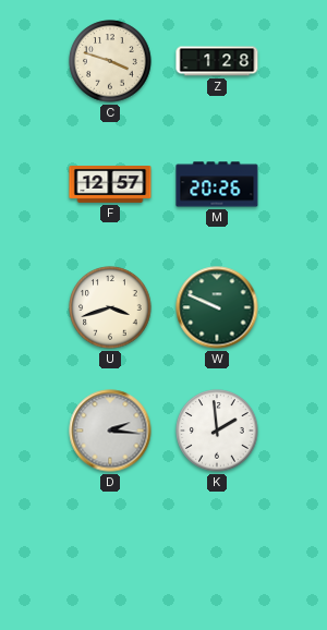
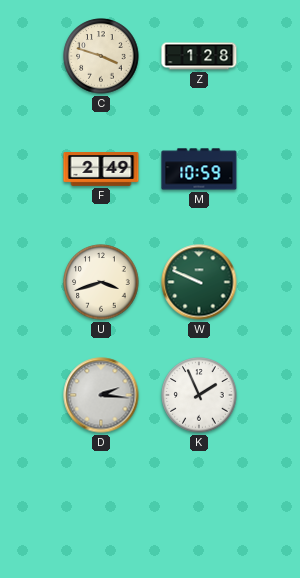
F: 12:57 -> 2:49 (101, 170)
M: 20:26 -> 10:59 (199, 169)
K: 1:59 -> 1:56 (199, 395)
